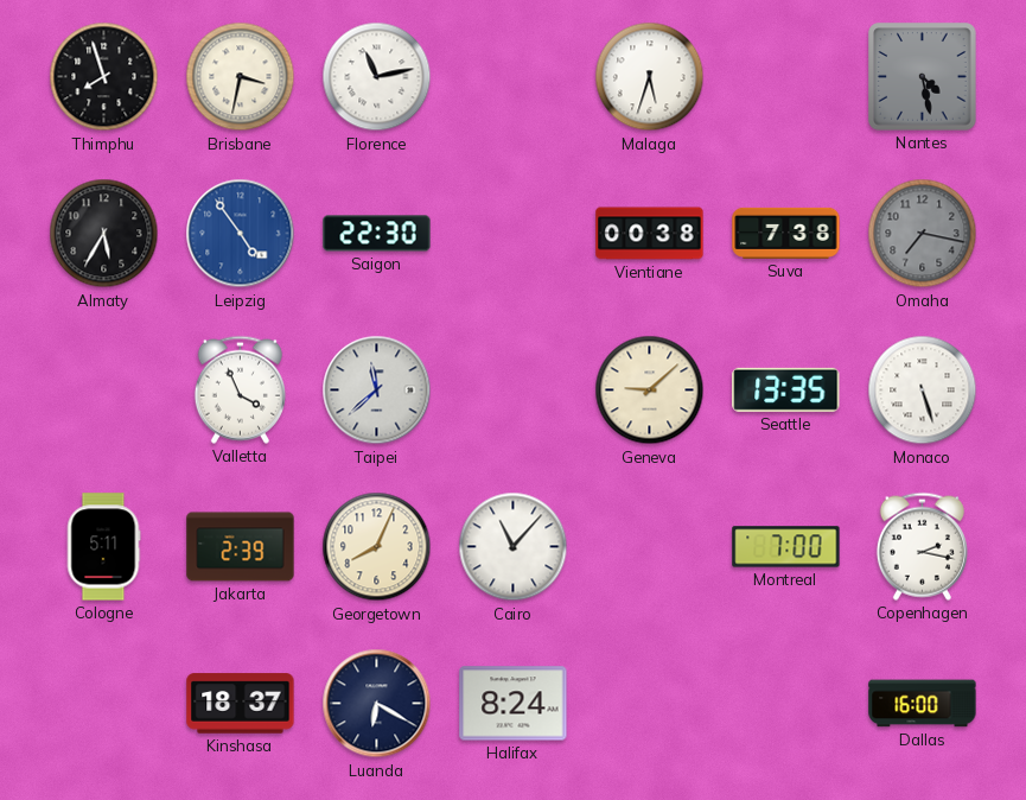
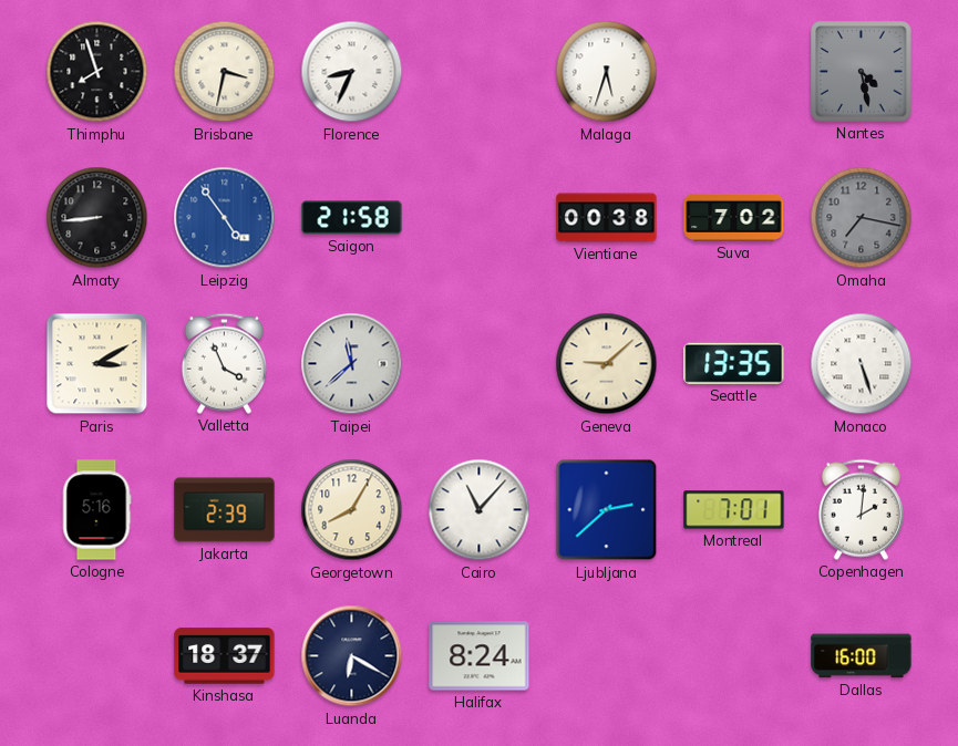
Florence: 11:13 -> 8:34 (352, 72)
Almaty: 5:35 -> 8:44 (97, 218)
Saigon: 22:30 -> 21:58 (352, 218)
Suva: 7:38 -> 7:02 (734, 217)
Paris: none -> 3:10 (97, 364)
Cologne: 5:11 -> 5:16 (96, 510)
Georgetown: 8:04 -> 8:05 (352, 510)
Ljubljana: none -> 2:38 (607, 510)
Montreal: 7:00 -> 7:01 (734, 510)
Copenhagen: 2:17 -> 2:01 (861, 509)
